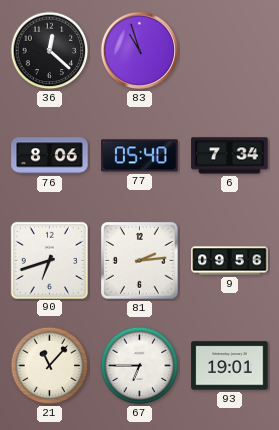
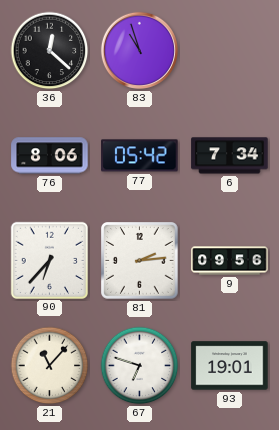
77: 05:40 -> 05:42 (140, 156)
90: 6:42 -> 6:37 (49, 260)
67: 6:45 -> 6:48 (140, 366)
